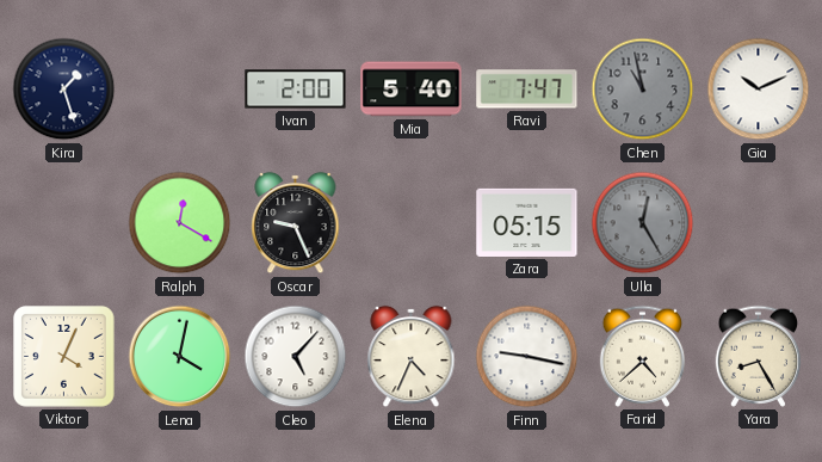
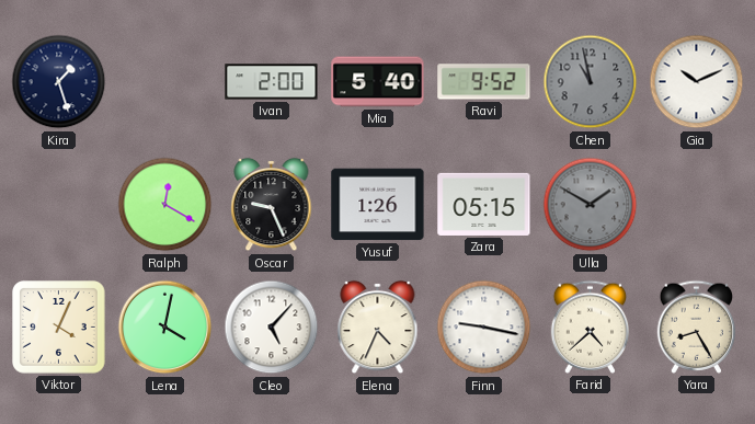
Ravi: 7:47 -> 9:52 (484, 82)
Yusuf: none -> 1:26 (378, 205)
Ulla: 12:25 -> 1:50 (591, 205)
